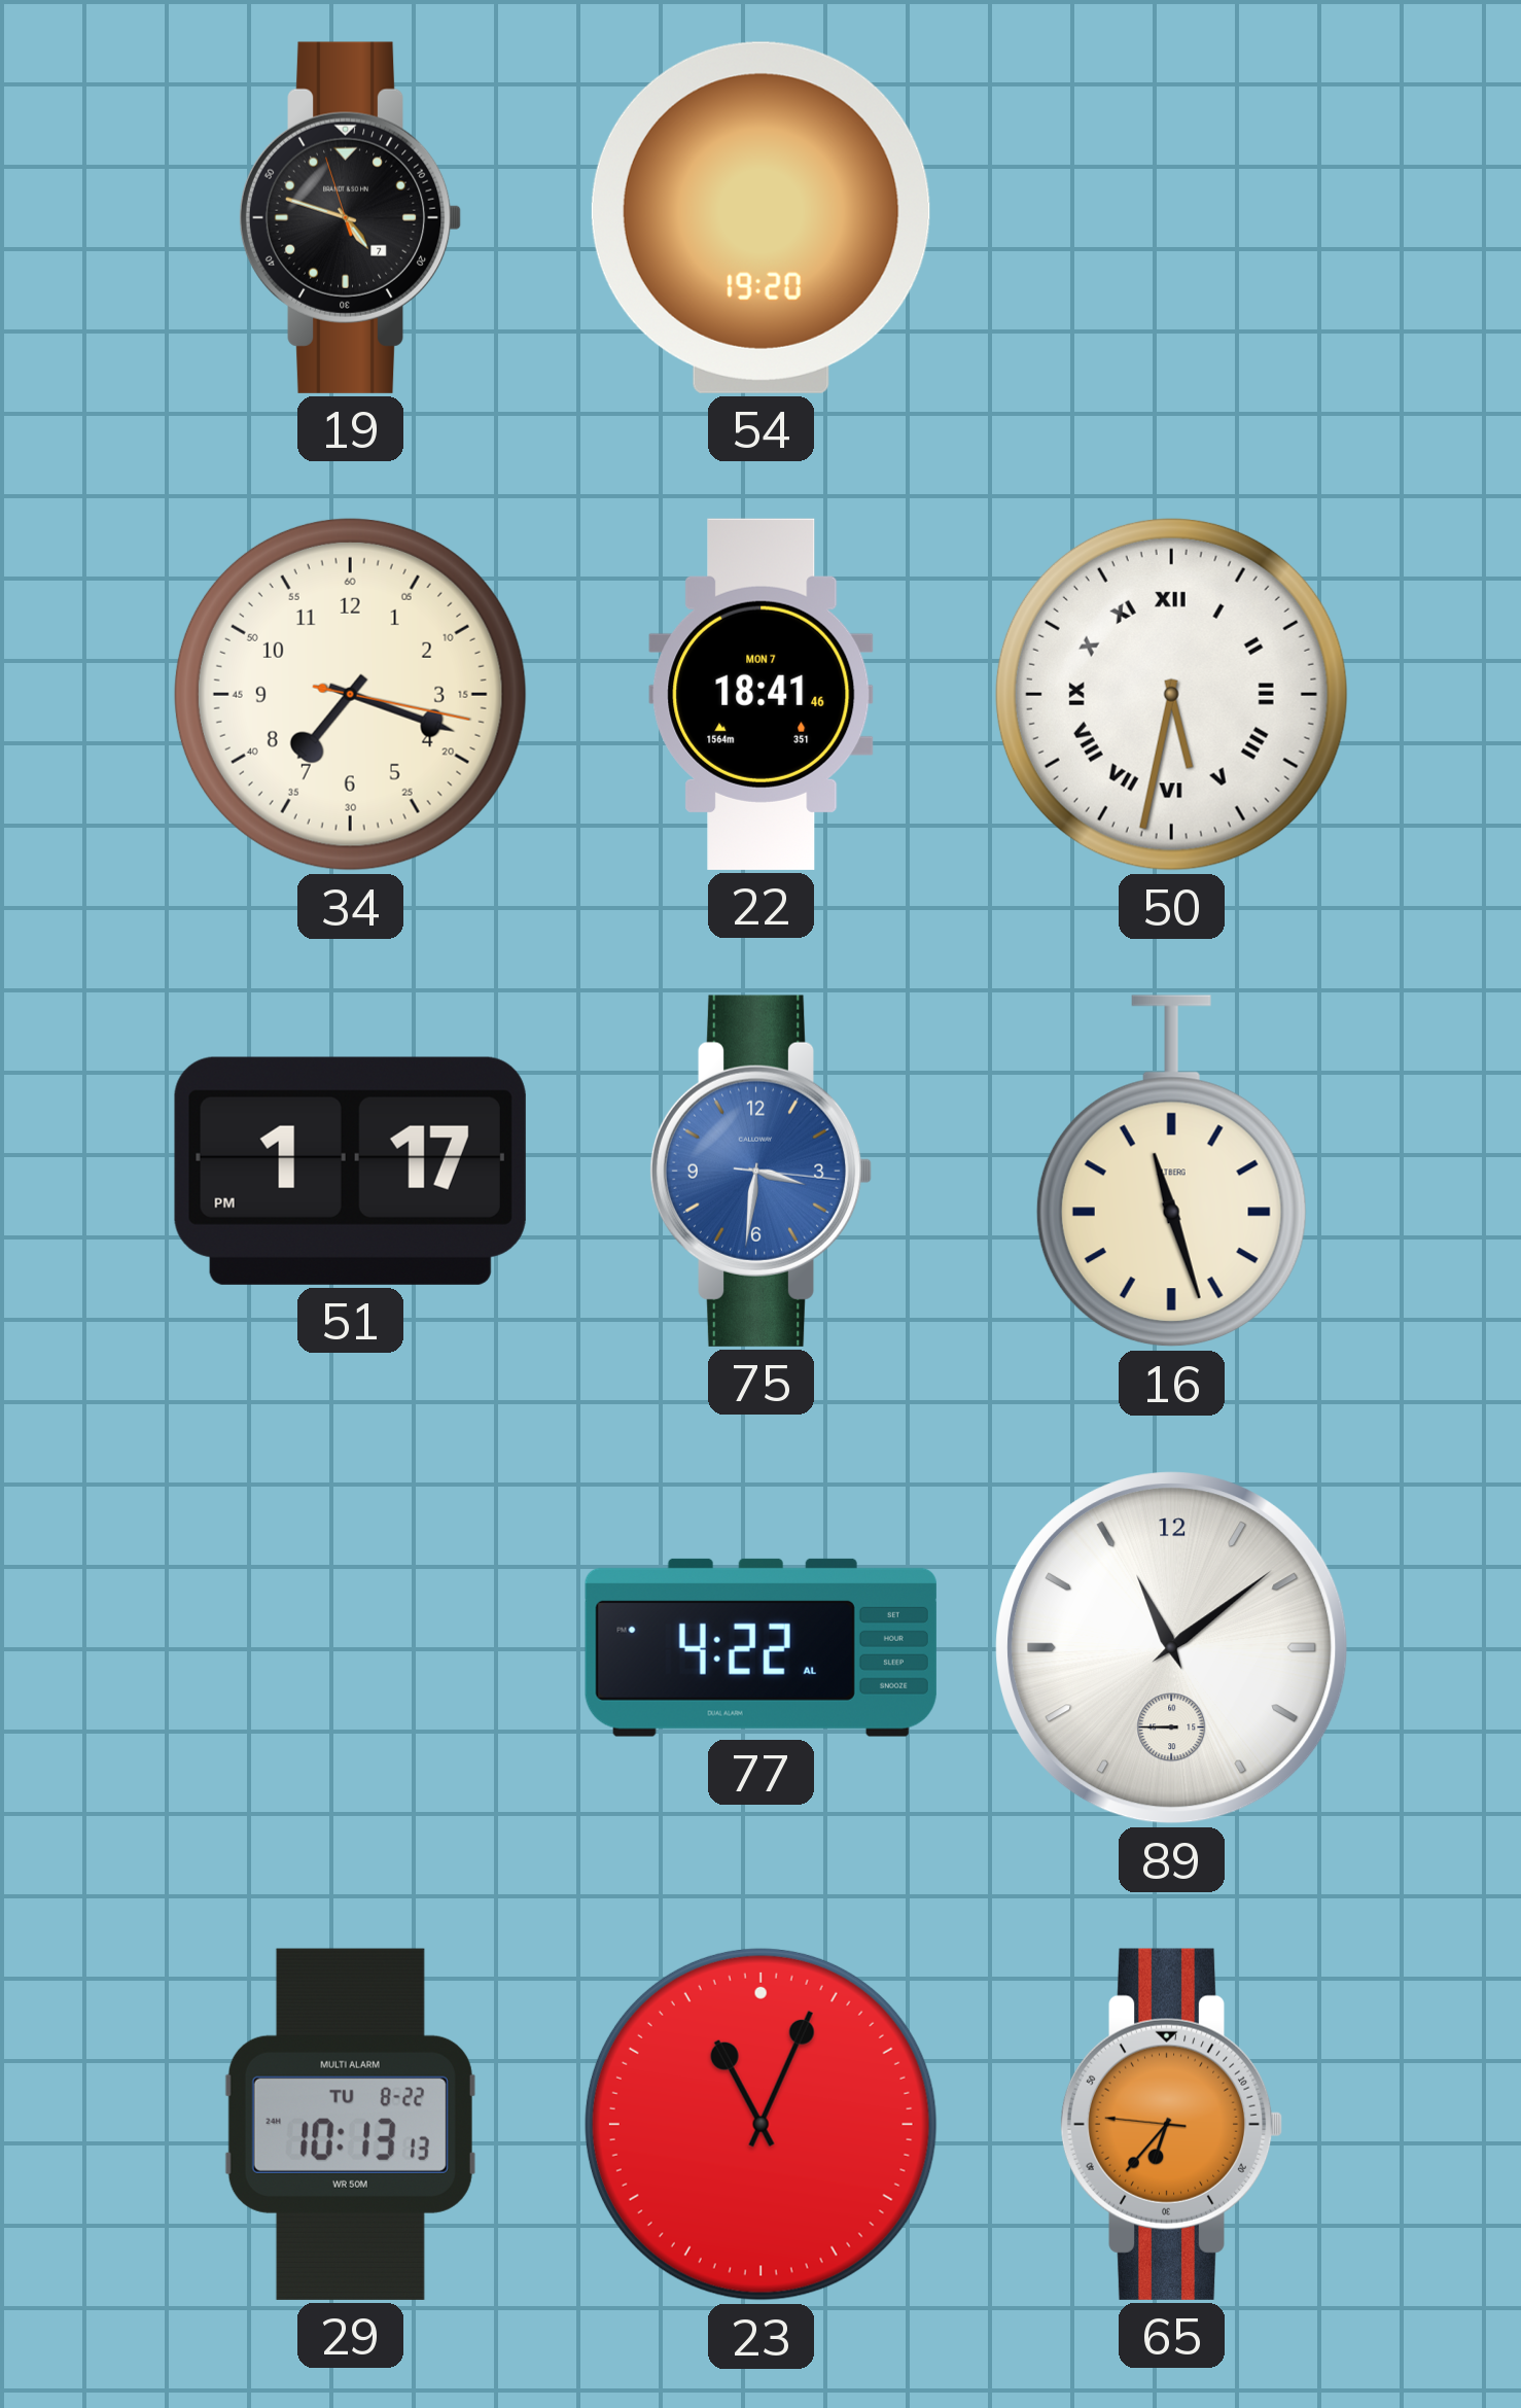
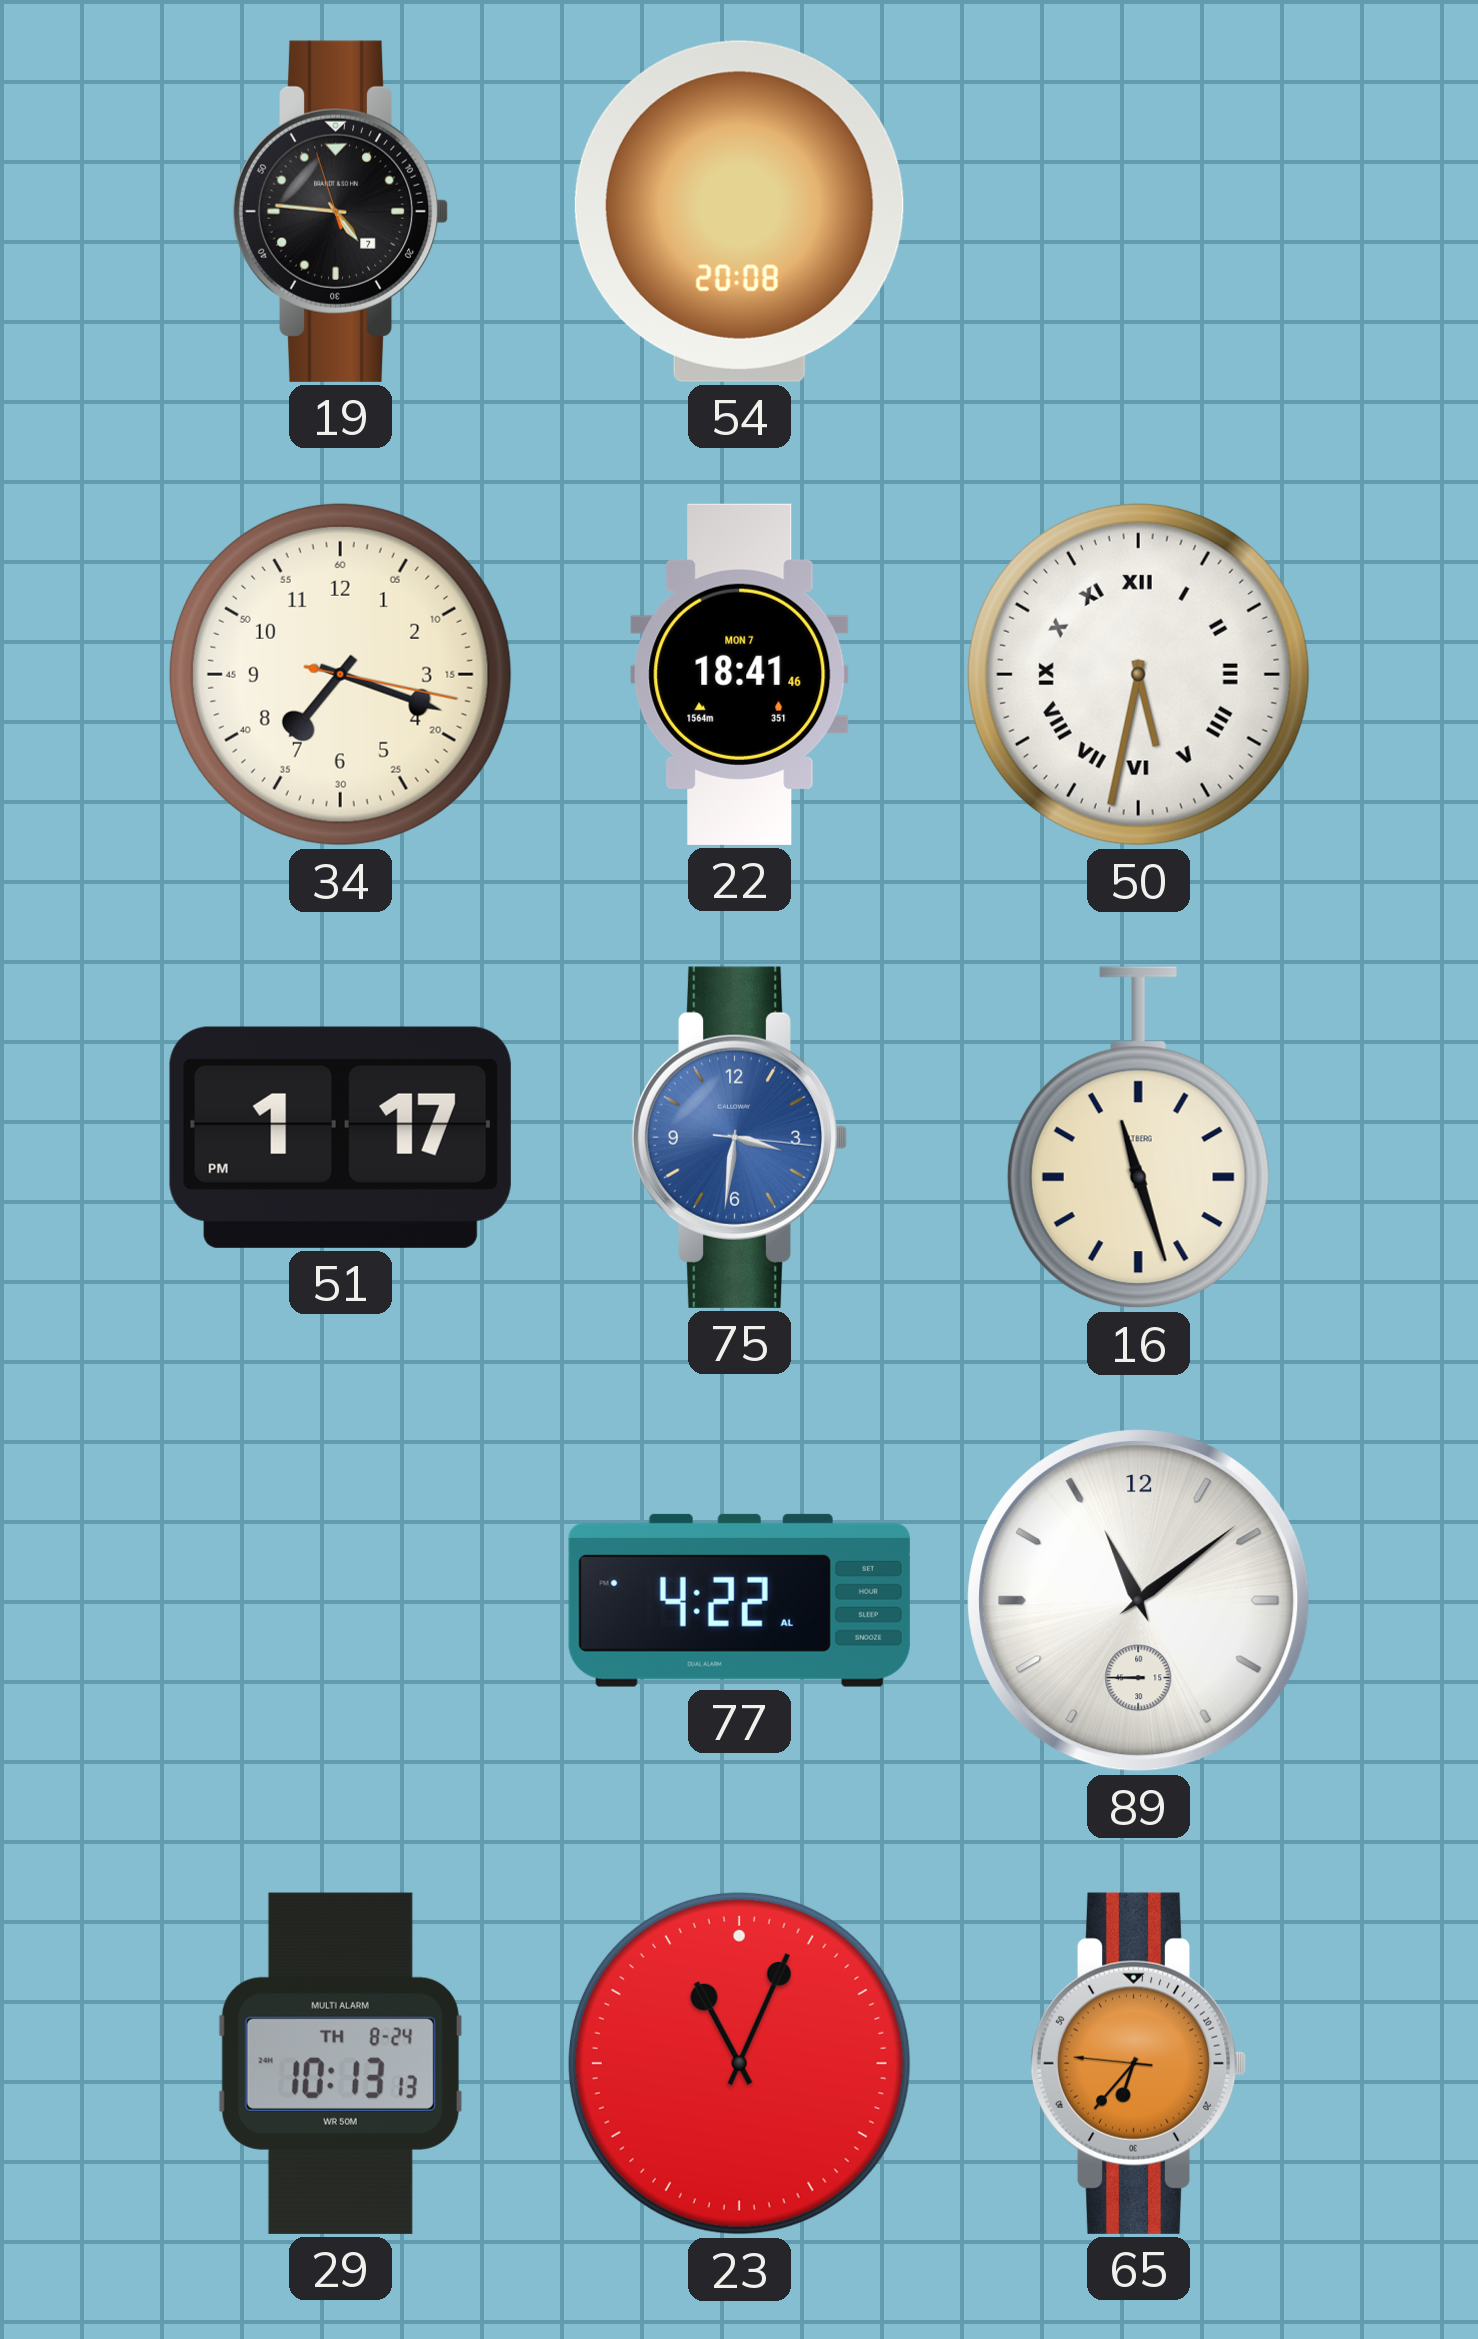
19: 4:47 -> 4:45 (340, 211)
54: 19:20 -> 20:08 (739, 211)
29 date: TU 8-22 -> TH 8-24 (340, 2063)
